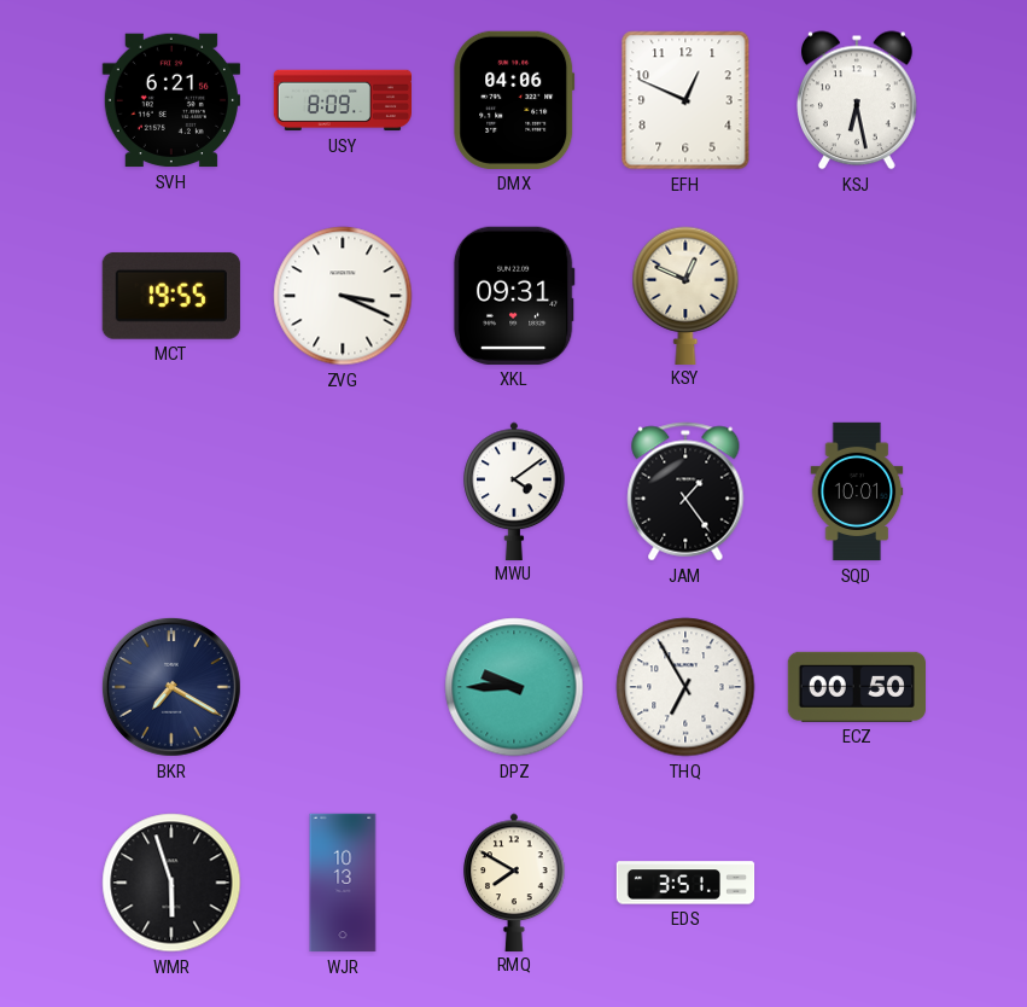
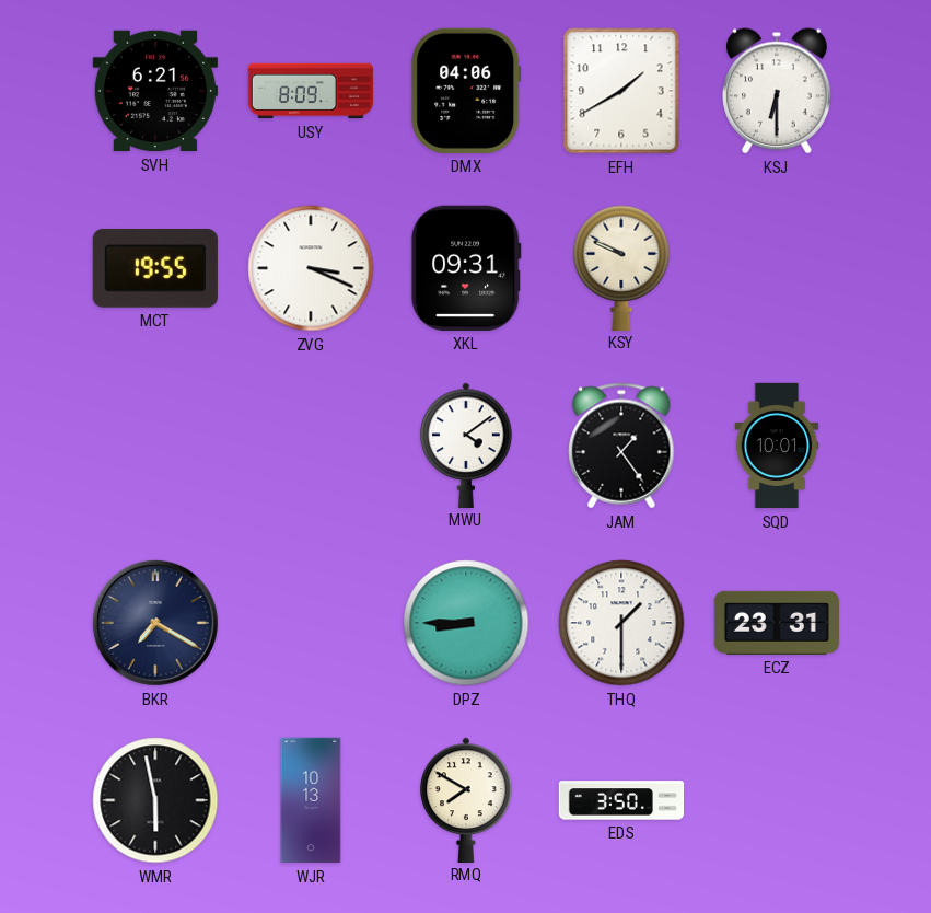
EFH: 12:49 -> 1:40 (621, 91)
KSJ: 6:28 -> 6:30 (778, 91)
KSY: 12:49 -> 9:49 (621, 267)
DPZ: 9:45 -> 8:45 (466, 623)
THQ: 6:55 -> 1:30 (621, 623)
ECZ: 00:50 -> 23:31 (776, 623)
WMR: 5:57 -> 5:58 (155, 800)
EDS: 3:51 -> 3:50 (621, 800)
